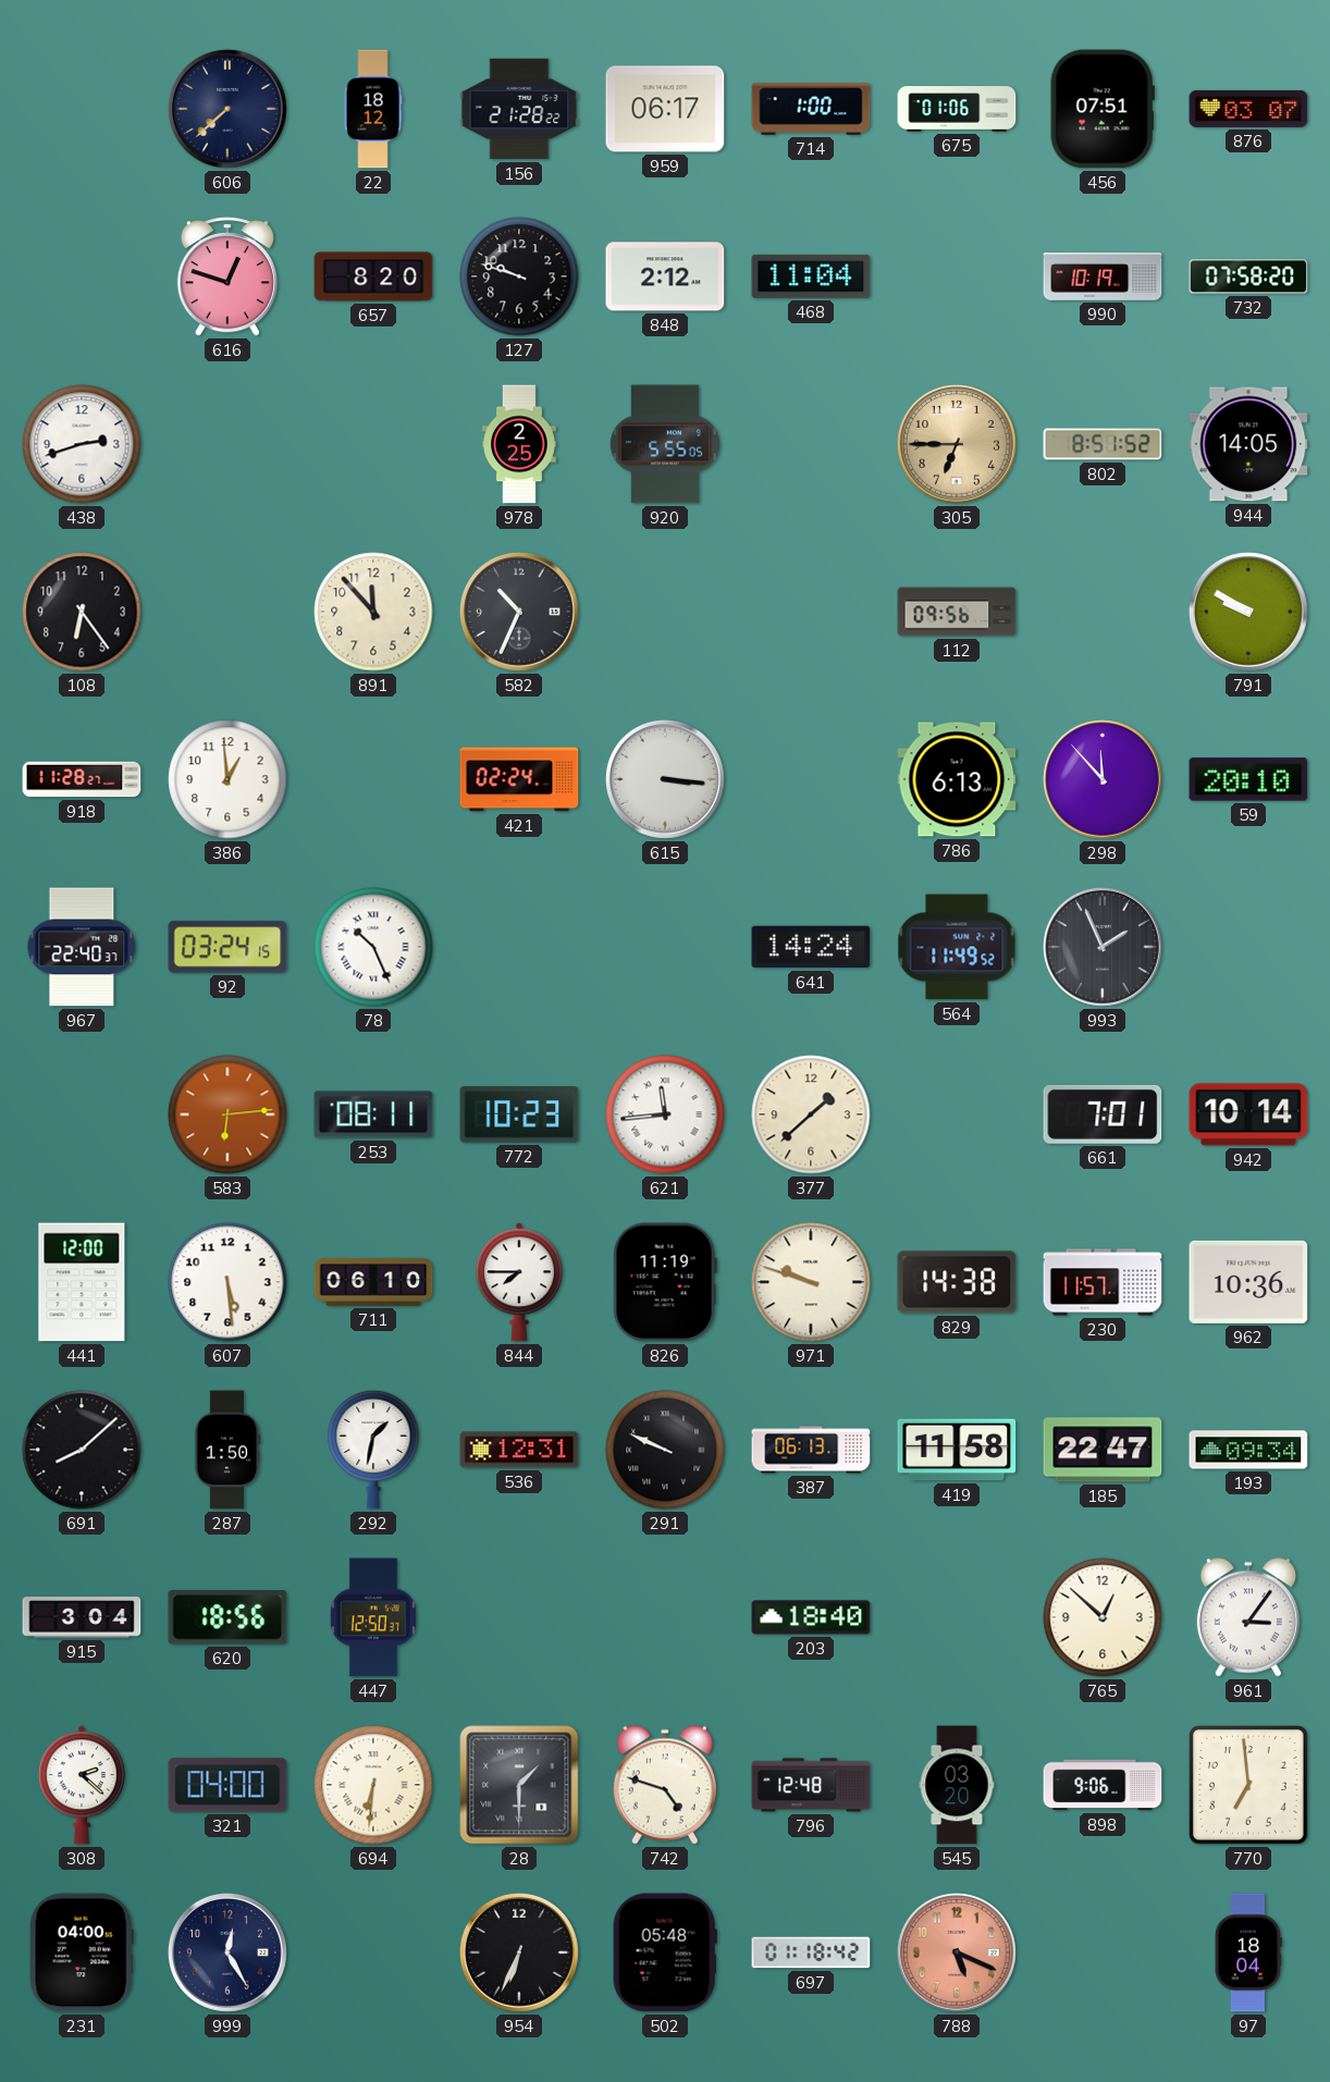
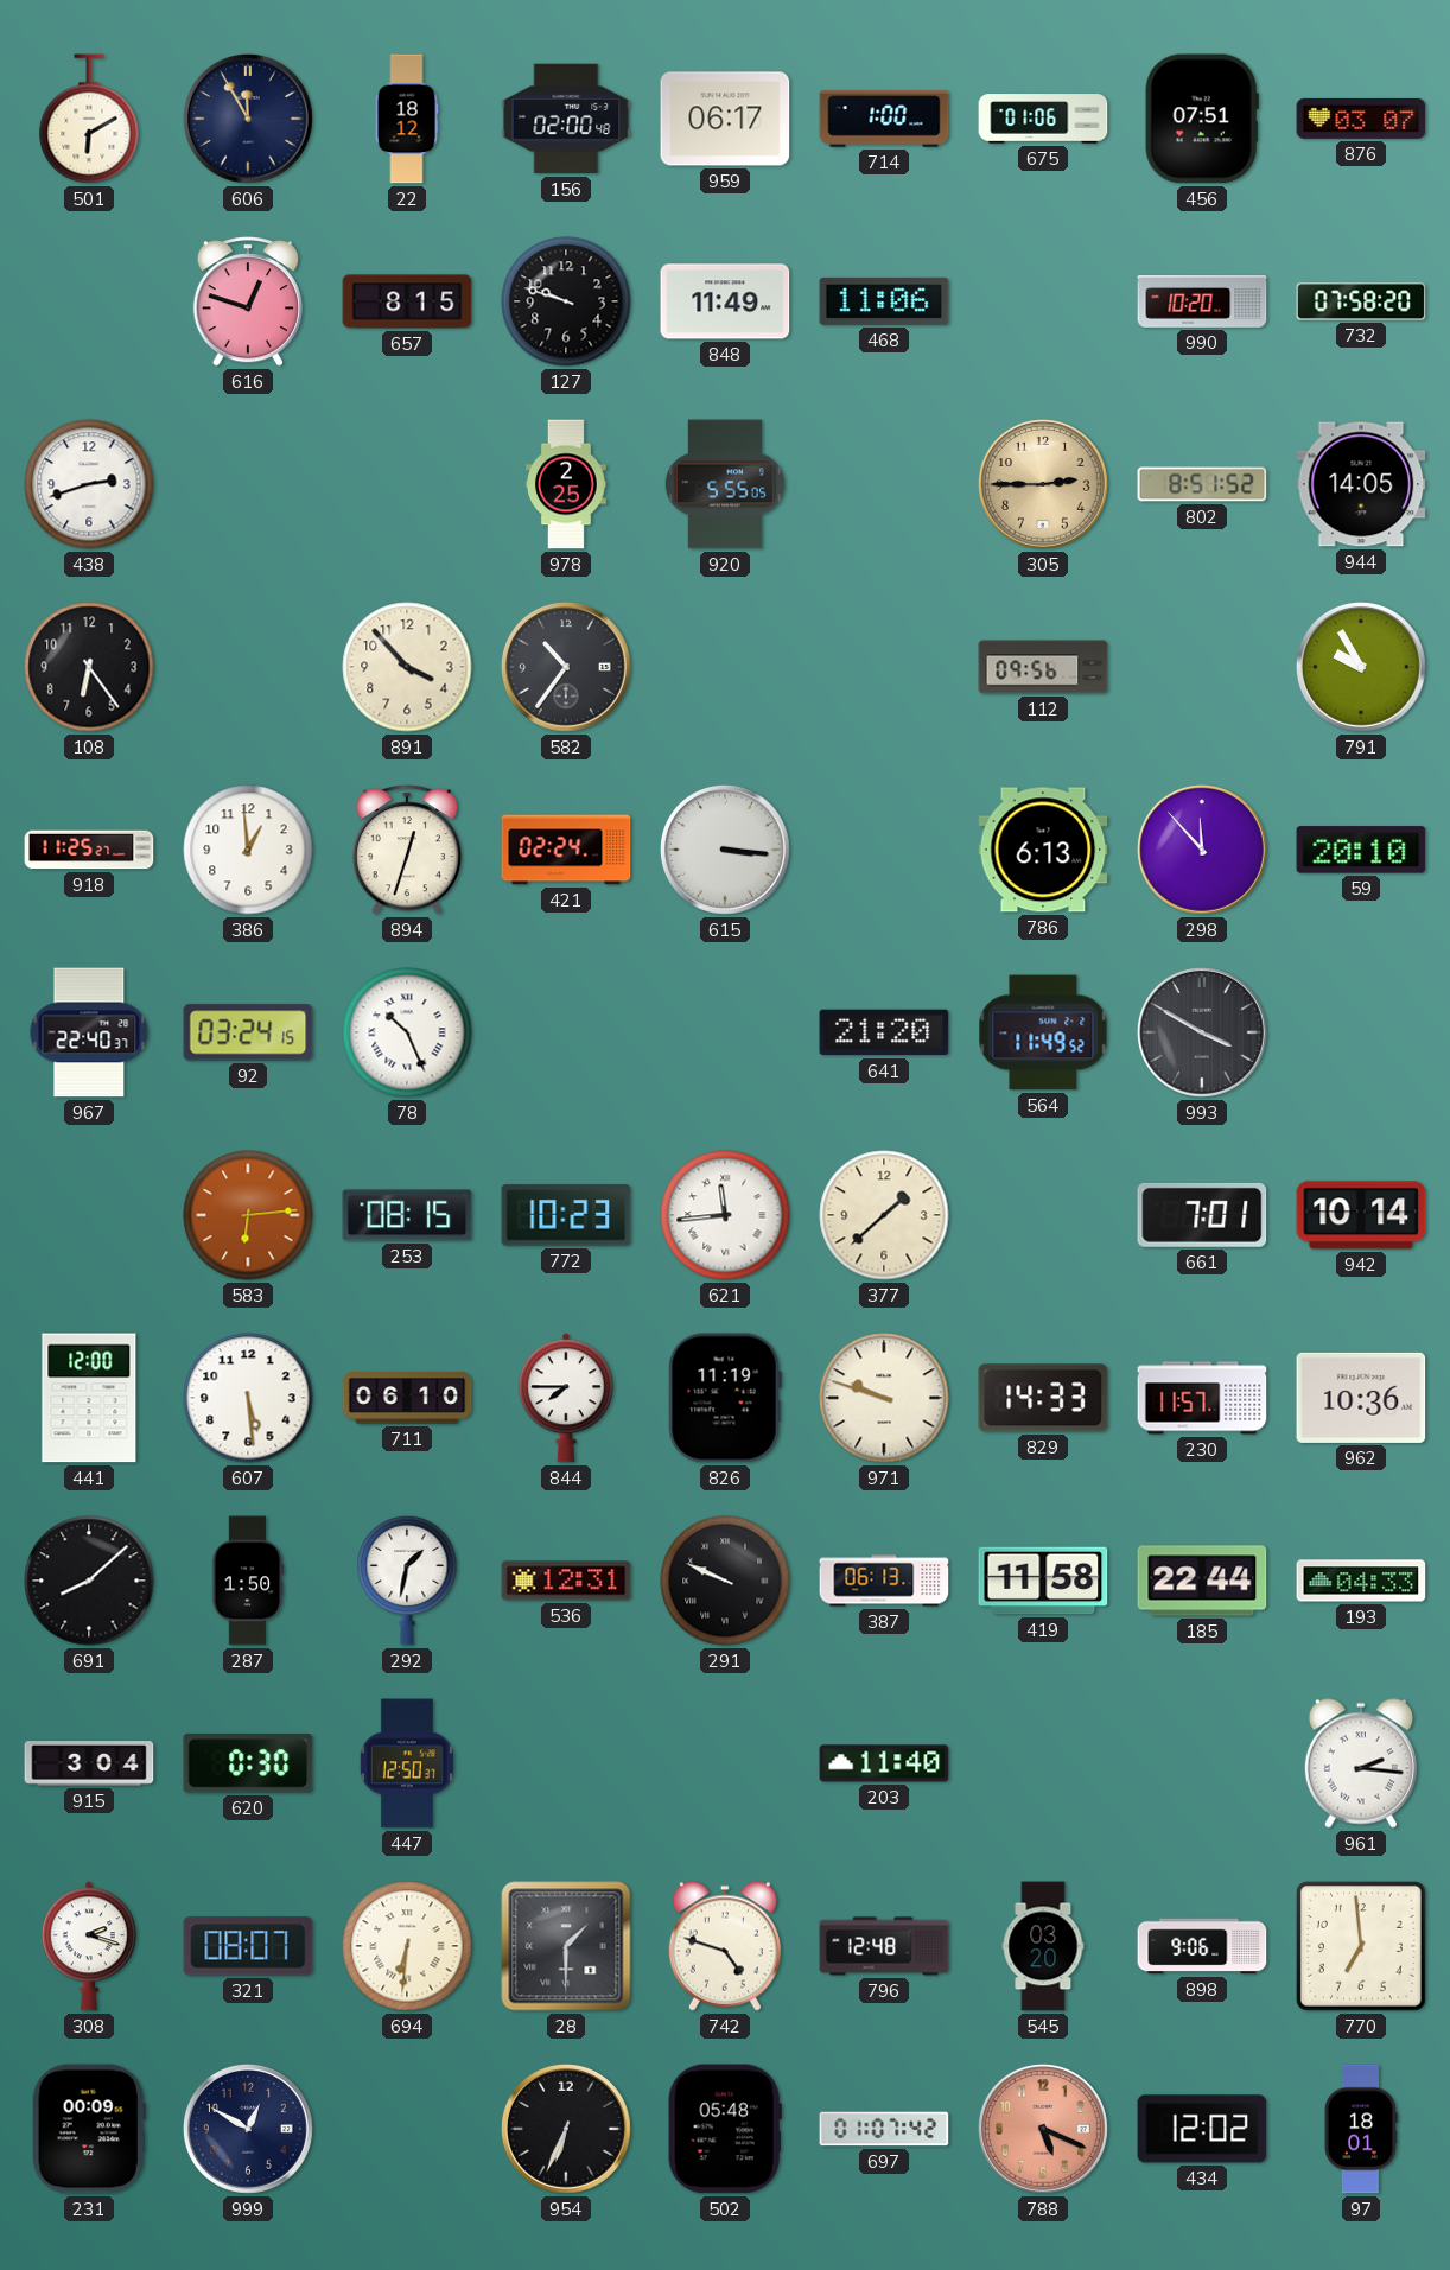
501: none -> 6:10 (89, 119)
606: 7:38 -> 11:55 (248, 119)
156: 21:28 -> 02:00 (566, 119)
657: 8:20 -> 8:15 (407, 301)
848: 2:12 -> 11:49 (725, 301)
468: 11:04 -> 11:06 (884, 301)
990: 10:19 -> 10:20 (1202, 301)
305: 6:45 -> 2:45 (1043, 484)
891: 11:53 -> 3:53 (407, 667)
582: 10:34 -> 10:36 (566, 667)
791: 9:50 -> 9:55 (1361, 667)
918: 11:28 -> 11:25 (89, 850)
894: none -> 12:33 (407, 850)
641: 14:24 -> 21:20 (884, 1032)
993: 1:56 -> 3:50 (1202, 1032)
253: 08:11 -> 08:15 (407, 1215)
829: 14:38 -> 14:33 (1043, 1398)
185: 22:47 -> 22:44 (1202, 1581)
193: 09:34 -> 04:33 (1361, 1581)
620: 18:56 -> 0:30 (248, 1763)
203: 18:40 -> 11:40 (884, 1763)
765: 12:52 -> none (1103, 1617)
961: 3:06 -> 2:16 (1361, 1763)
308: 2:22 -> 2:18 (89, 1946)
321: 04:00 -> 08:07 (248, 1946)
231: 04:00 -> 00:09 (89, 2129)
999: 12:25 -> 12:50 (248, 2129)
697: 01:18 -> 01:07 (884, 2129)
434: none -> 12:02 (1202, 2129)
97: 18:04 -> 18:01 (1361, 2129)
